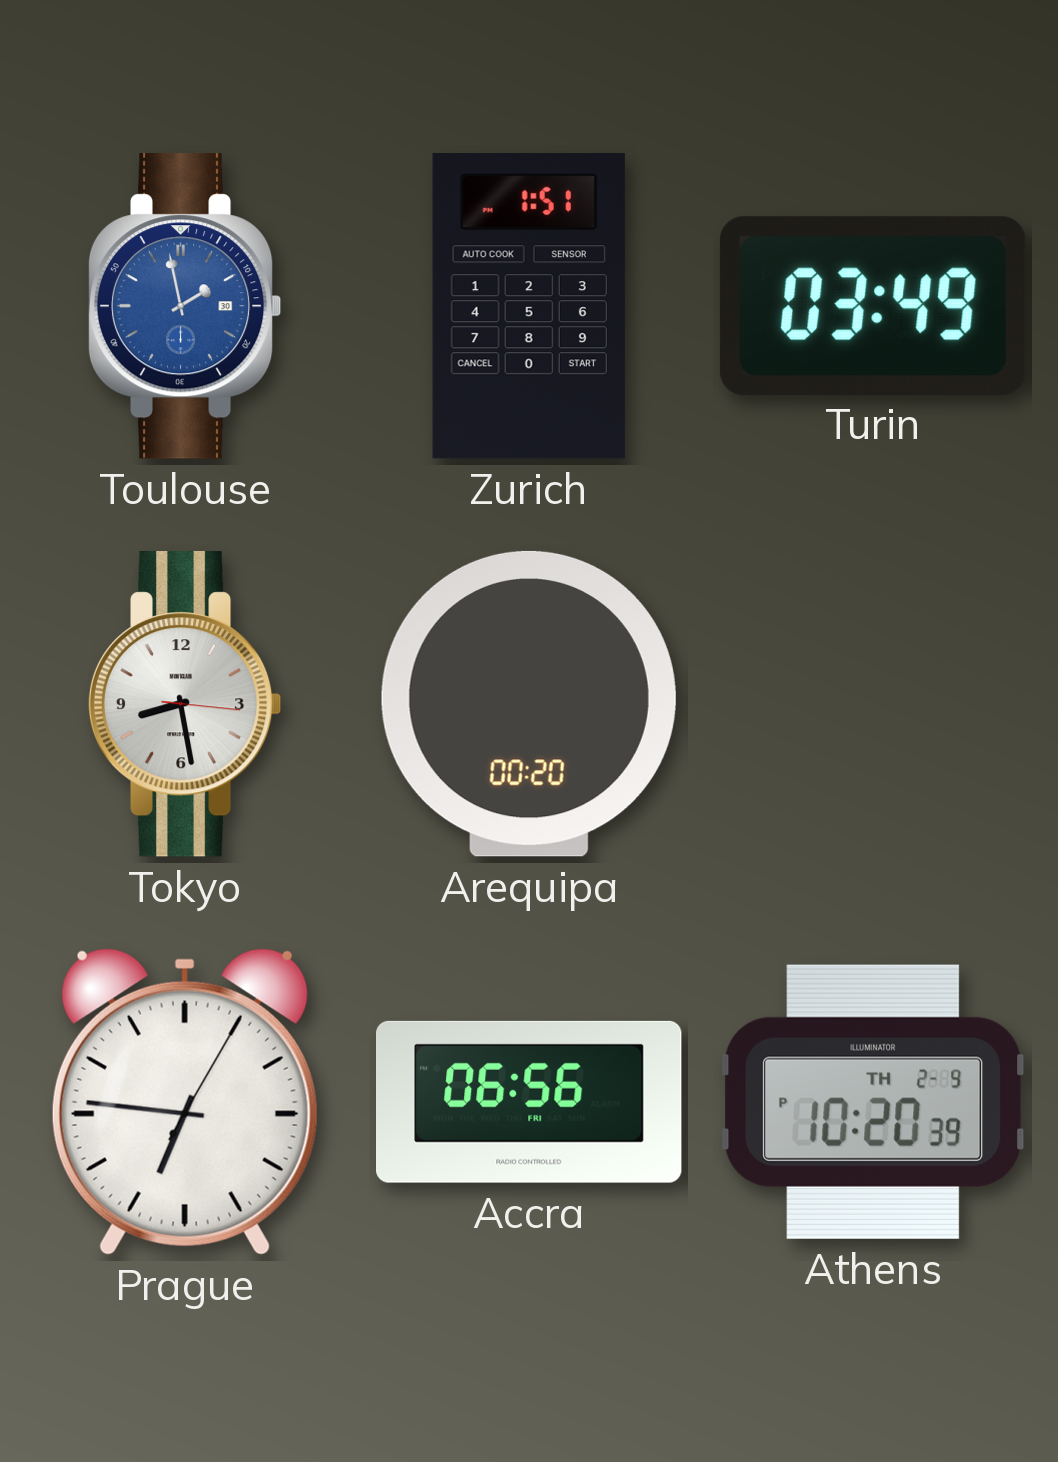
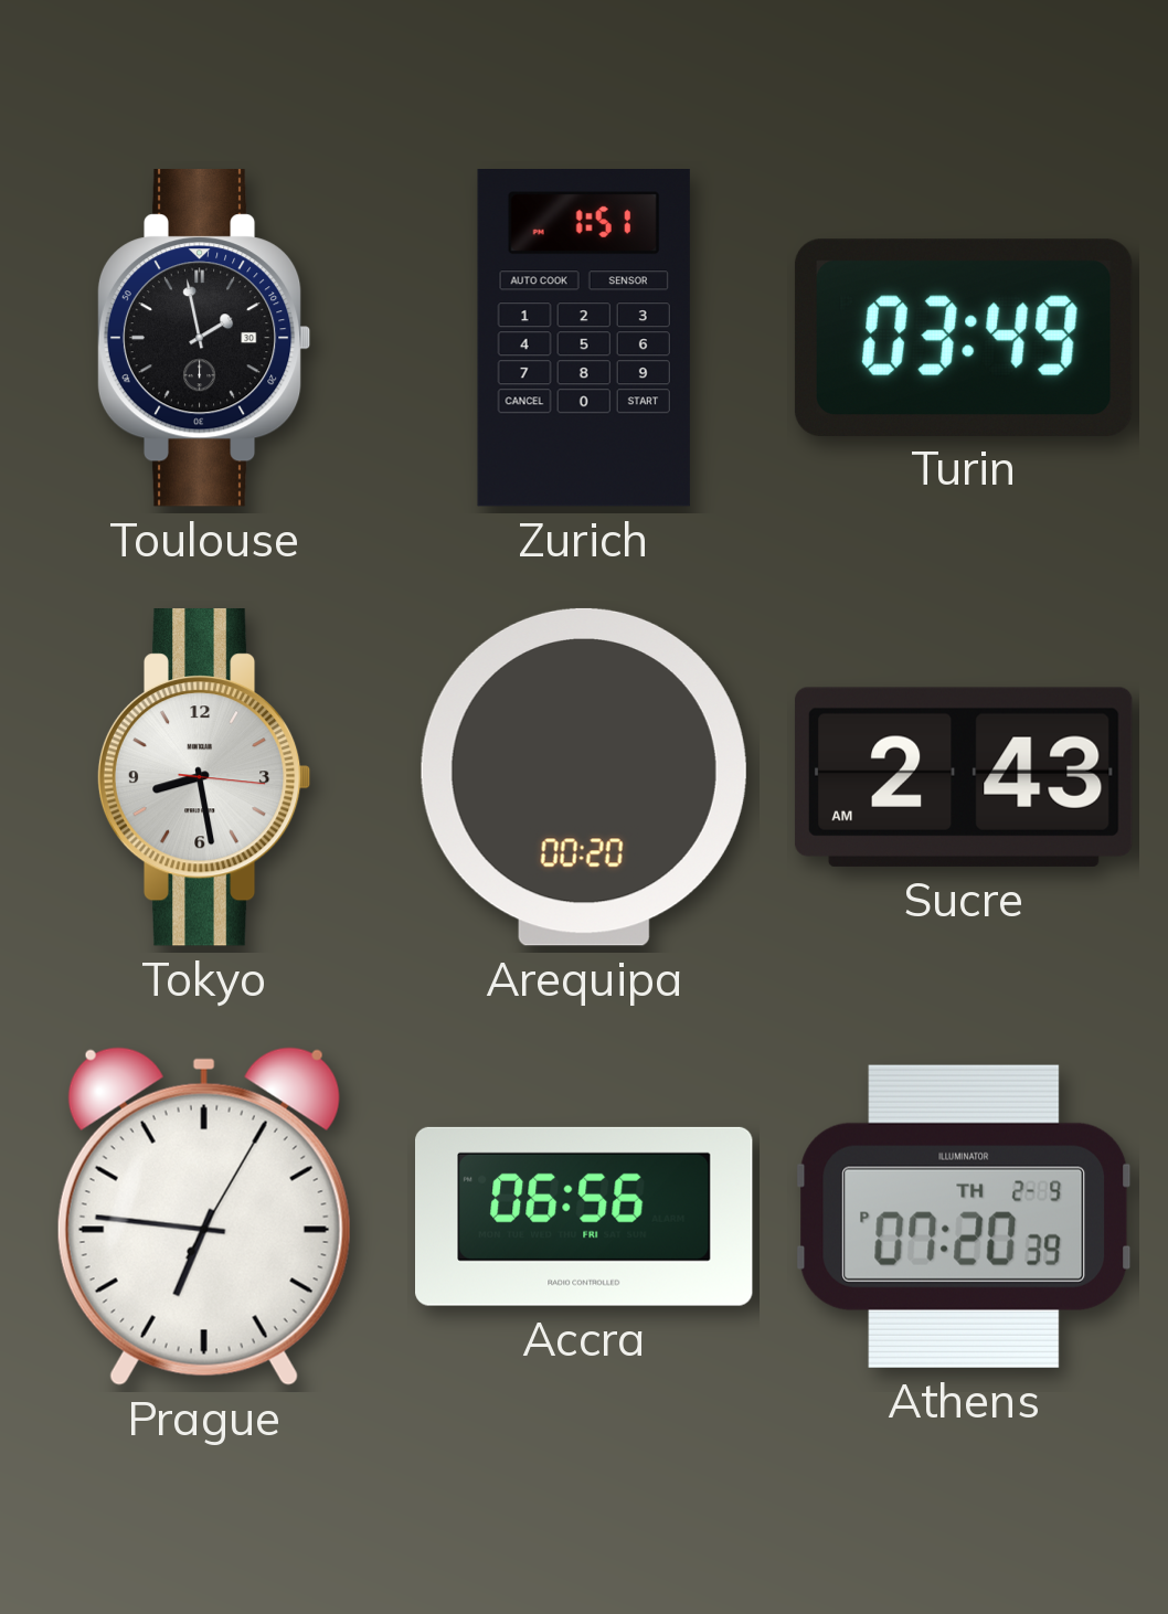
Toulouse dial: blue -> black (204, 339)
Sucre: none -> 2:43 (964, 777)
Athens: 10:20 -> 07:20 (964, 1217)
